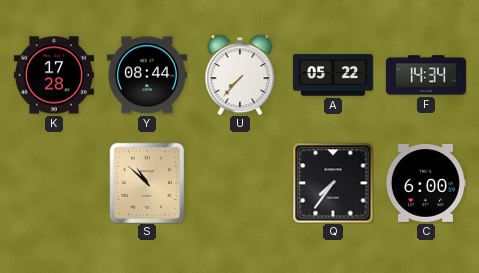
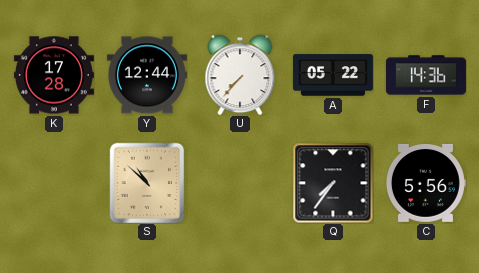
Y: 08:44 -> 12:44 (147, 75)
F: 14:34 -> 14:36 (426, 75)
C: 6:00 -> 5:56 (426, 184)
